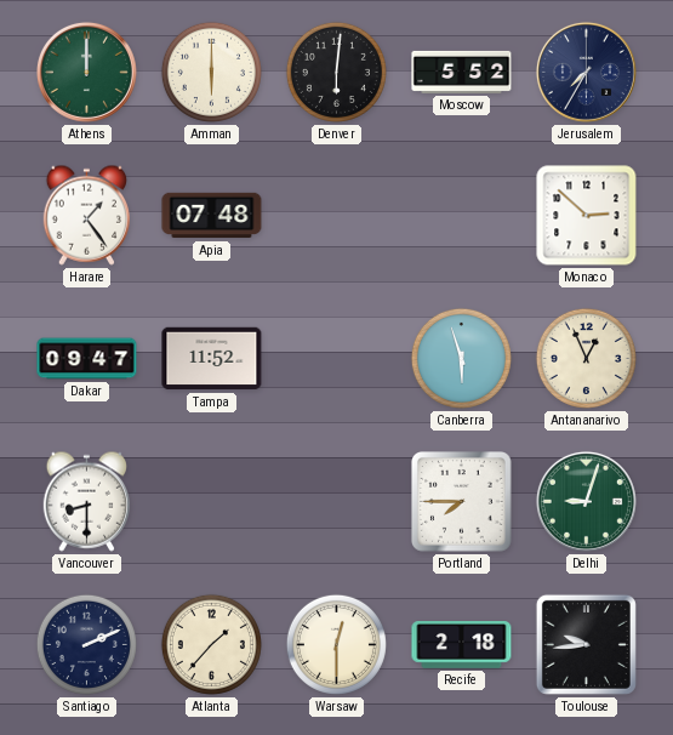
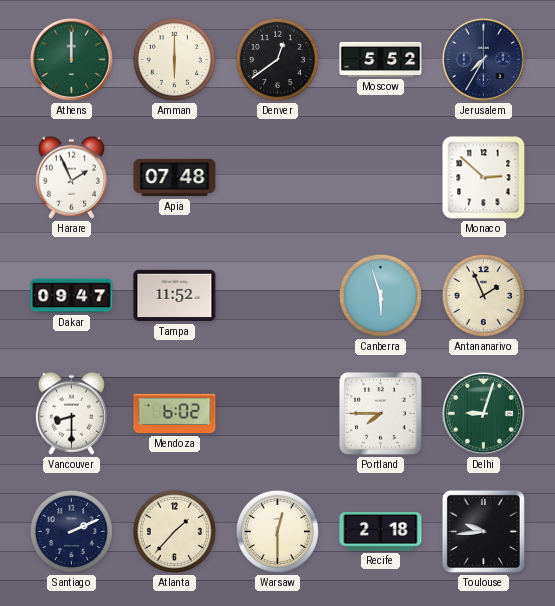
Denver: 6:01 -> 12:39 (277, 59)
Harare: 1:24 -> 1:56 (71, 177)
Antananarivo: 12:56 -> 1:56 (483, 295)
Mendoza: none -> 6:02 (175, 414)
